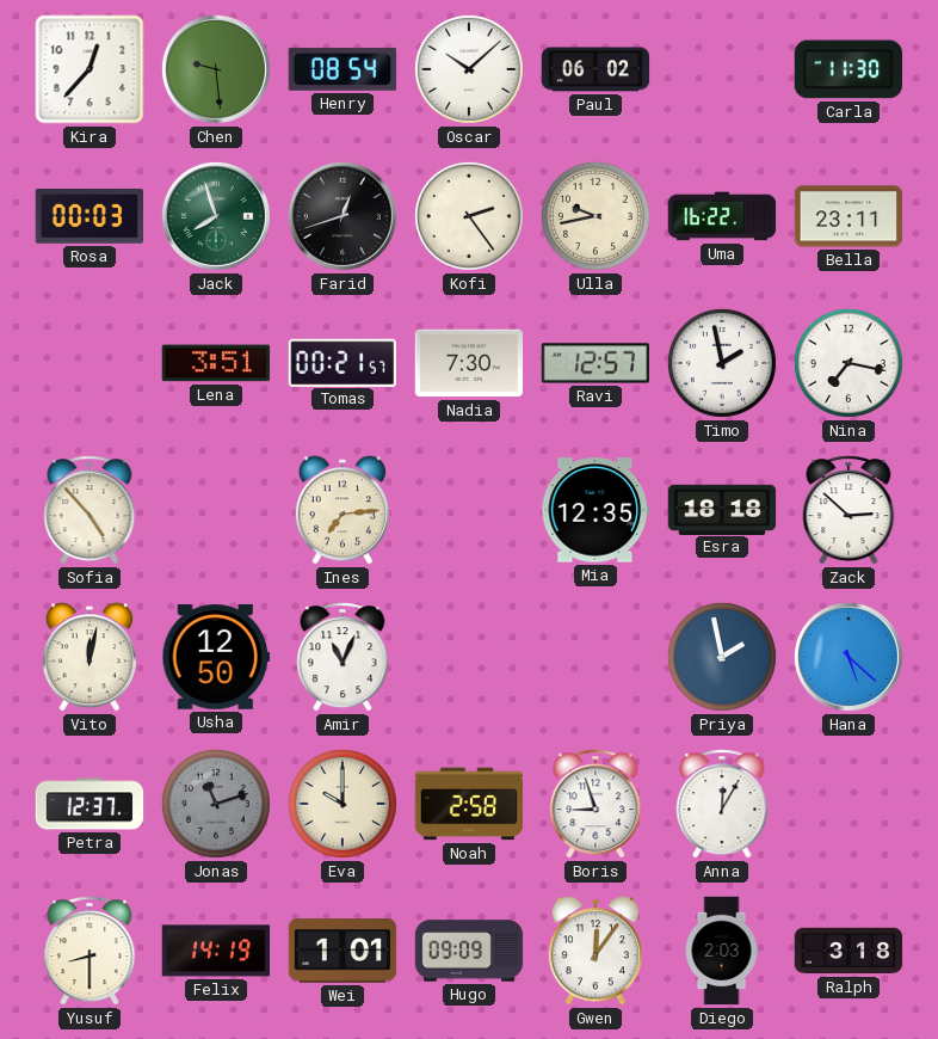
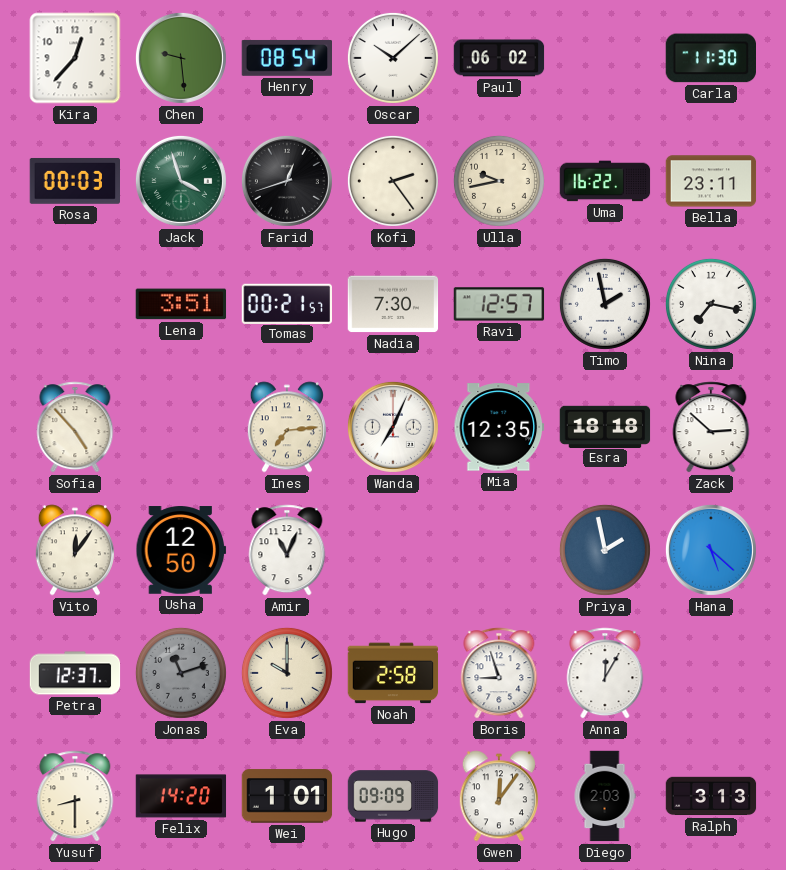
Jack: 7:57 -> 3:57 (181, 181)
Wanda: none -> 7:04 (393, 427)
Vito: 12:02 -> 12:06 (75, 550)
Felix: 14:19 -> 14:20 (181, 796)
Ralph: 3:18 -> 3:13 (711, 796)
